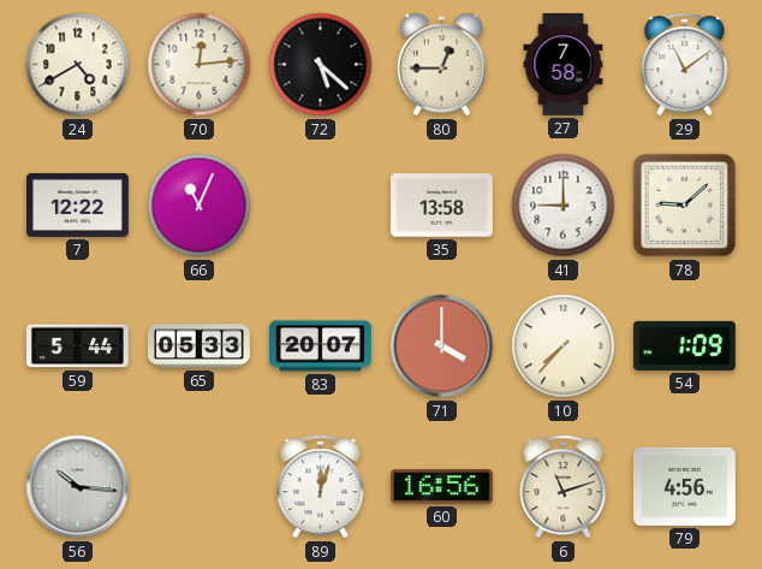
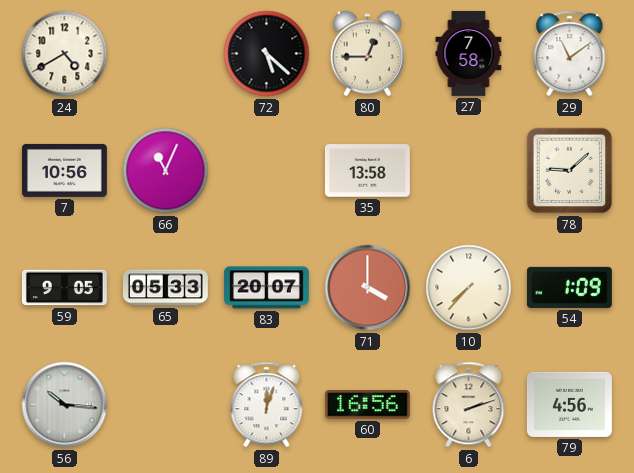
70: 12:14 -> none (200, 65)
7: 12:22 -> 10:56 (64, 170)
41: 9:00 -> none (564, 206)
59: 5:44 -> 9:05 (64, 288)
6: 11:12 -> 2:12 (469, 405)
